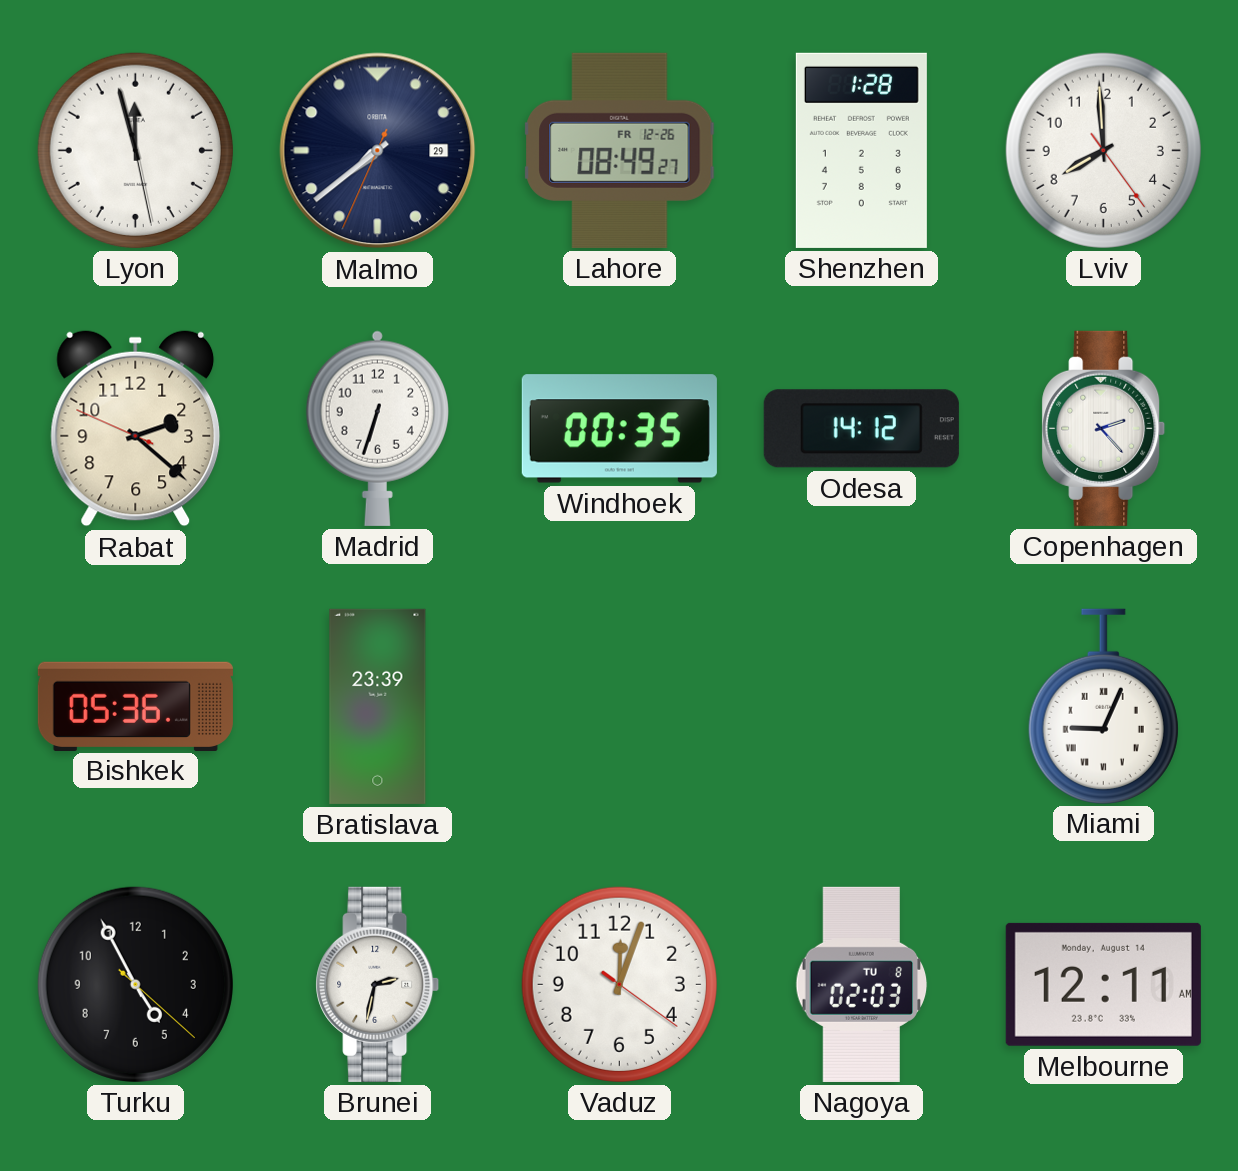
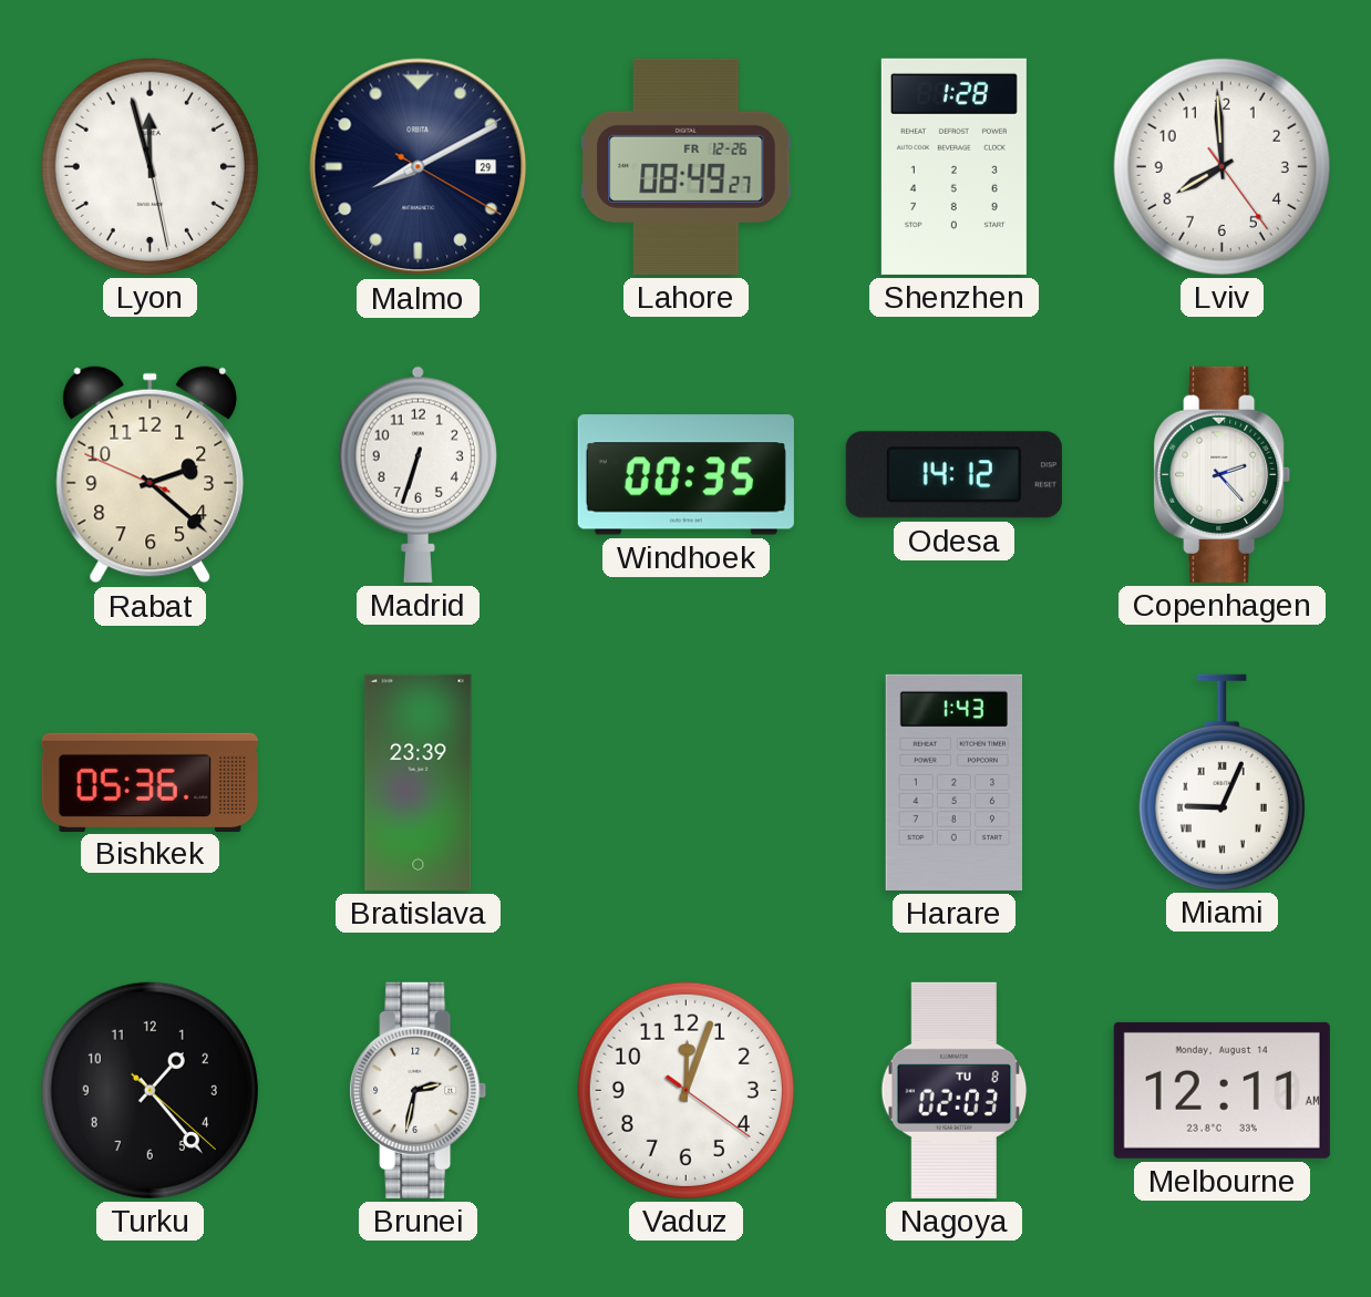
Malmo: 7:38 -> 8:10 (419, 167)
Harare: none -> 1:43 (955, 782)
Turku: 4:55 -> 1:23 (150, 1090)
